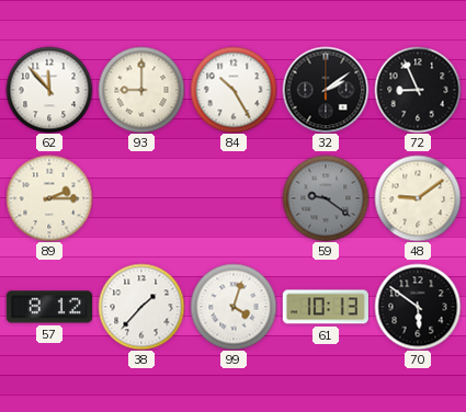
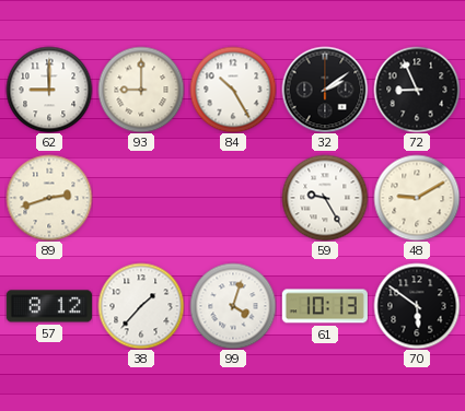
62: 11:53 -> 9:00 (49, 90)
89: 2:15 -> 2:42 (49, 198)
59: 9:21 -> 9:25 (325, 198)
59 dial: grey -> white (325, 198)
48: 9:09 -> 9:10 (417, 198)
